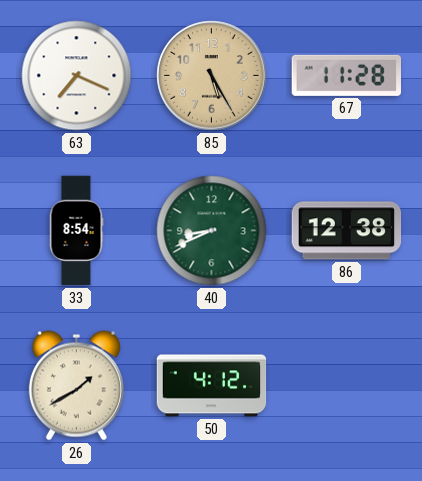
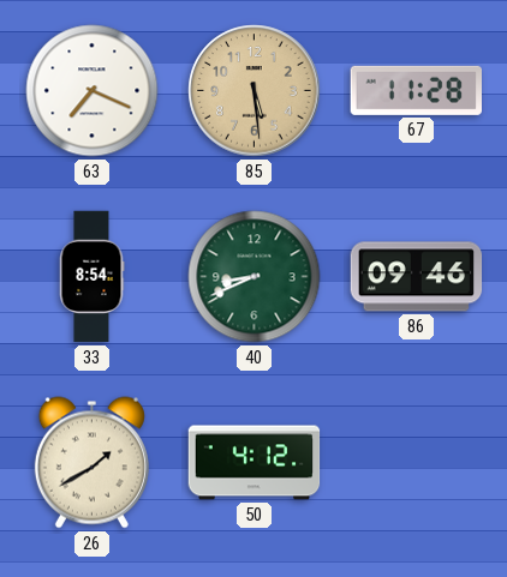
85: 5:25 -> 5:29 (255, 91)
86: 12:38 -> 09:46 (417, 277)
